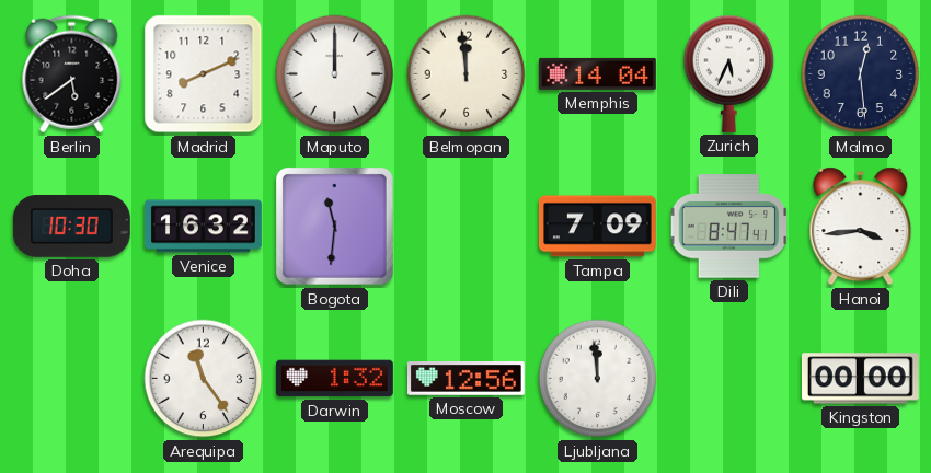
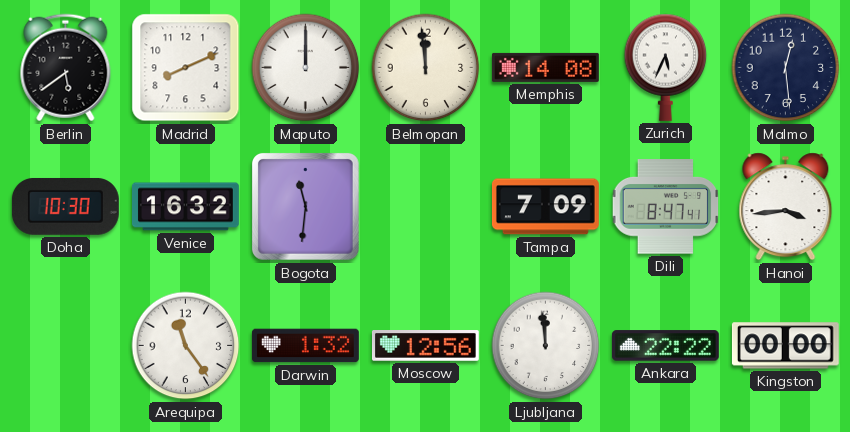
Memphis: 14:04 -> 14:08 (545, 67)
Ankara: none -> 22:22 (665, 346)
